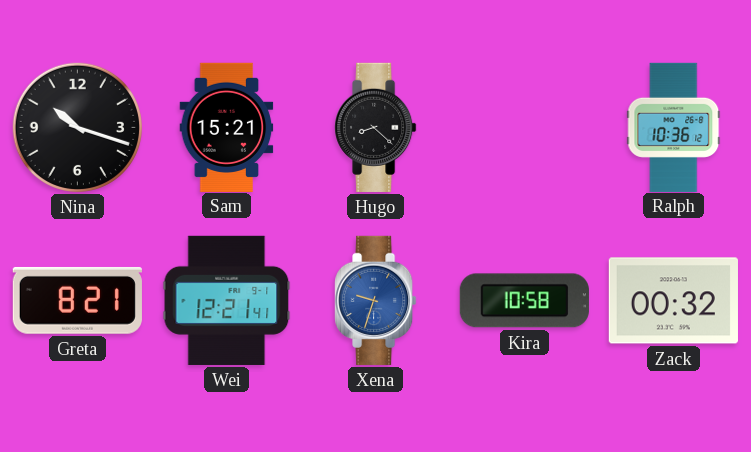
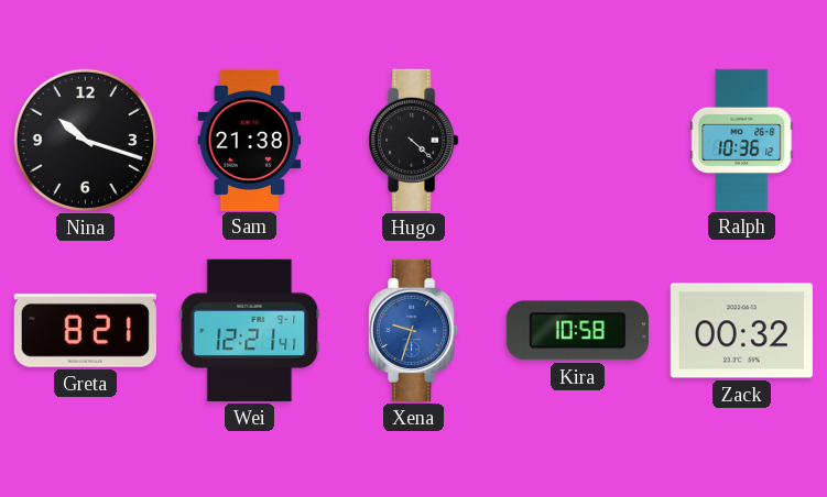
Sam: 15:21 -> 21:38 (250, 140)
Hugo: 8:22 -> 4:22 (414, 140)
